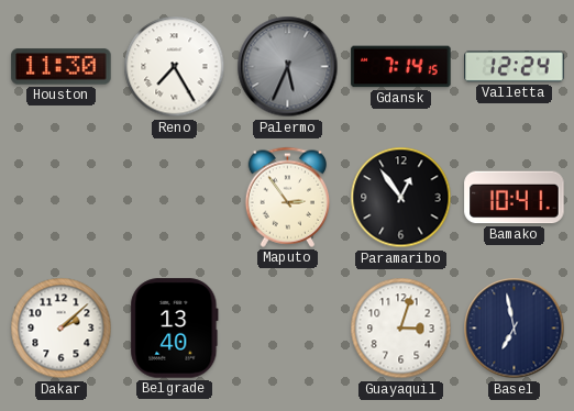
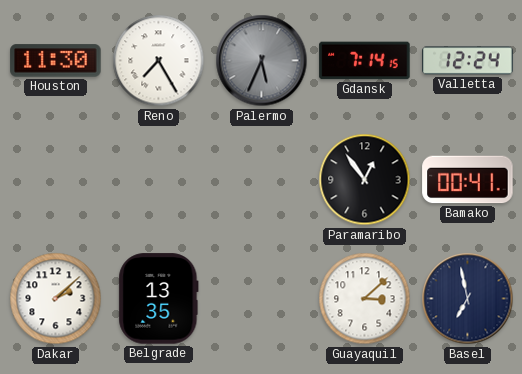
Maputo: 2:54 -> none (287, 197)
Bamako: 10:41 -> 00:41 (468, 180)
Belgrade: 13:40 -> 13:35 (159, 299)
Guayaquil: 3:03 -> 3:08 (365, 299)
